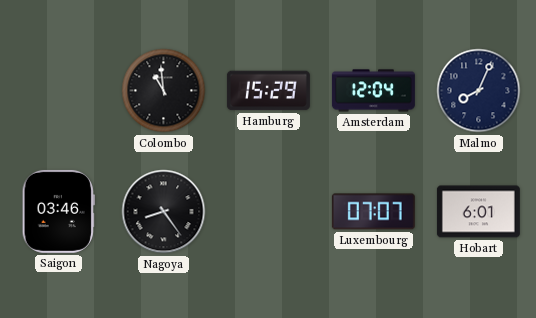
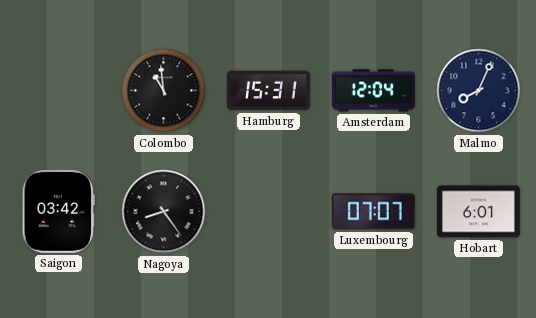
Hamburg: 15:29 -> 15:31 (268, 91)
Saigon: 03:46 -> 03:42 (58, 211)
